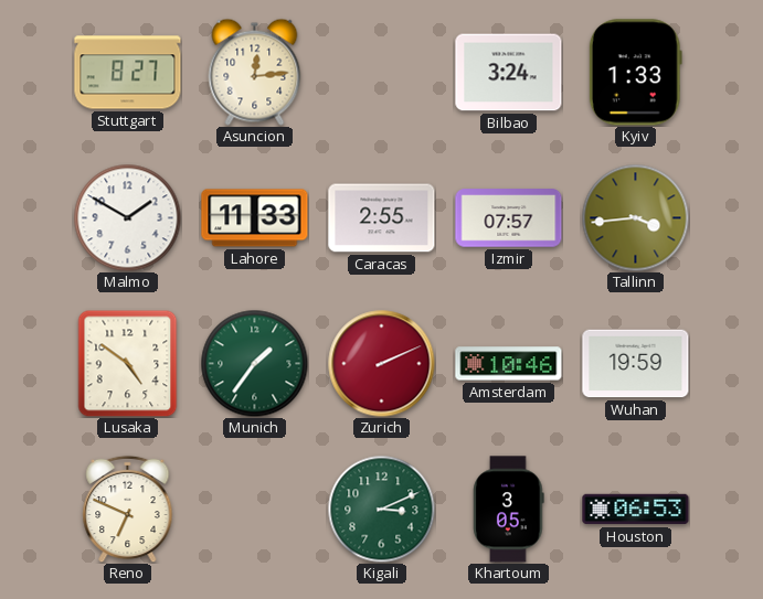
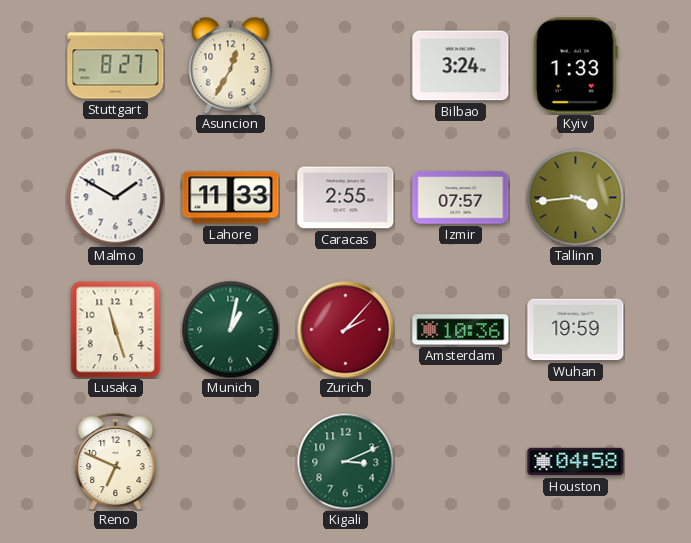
Asuncion: 12:14 -> 12:35 (231, 65)
Lusaka: 4:51 -> 11:27 (116, 329)
Munich: 1:36 -> 1:02 (230, 329)
Zurich: 2:11 -> 2:07 (346, 330)
Amsterdam: 10:46 -> 10:36 (461, 330)
Khartoum: 3:05 -> none (509, 510)
Houston: 06:53 -> 04:58 (576, 462)
